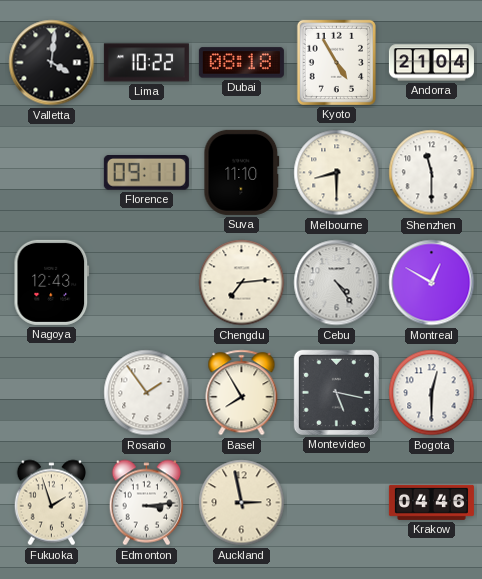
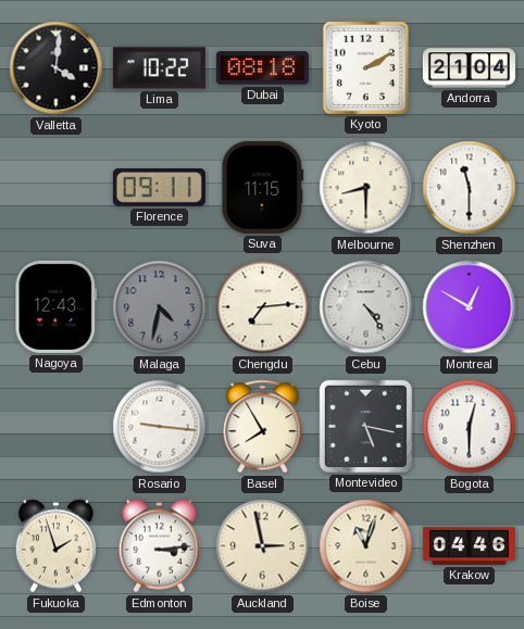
Kyoto: 4:55 -> 2:10 (365, 67)
Suva: 11:10 -> 11:15 (263, 187)
Malaga: none -> 4:32 (160, 307)
Rosario: 1:54 -> 9:16 (160, 427)
Boise: none -> 11:03 (366, 546)
